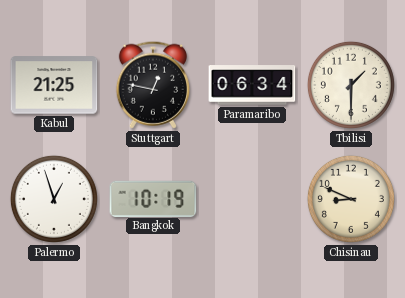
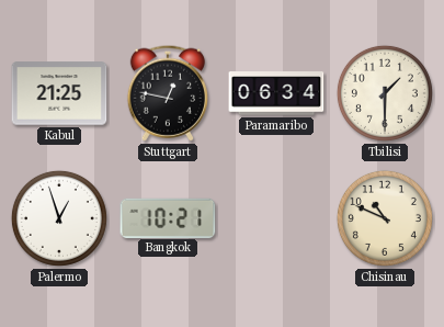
Bangkok: 10:19 -> 10:21 (168, 217)
Chisinau: 8:49 -> 10:49 (385, 218)
